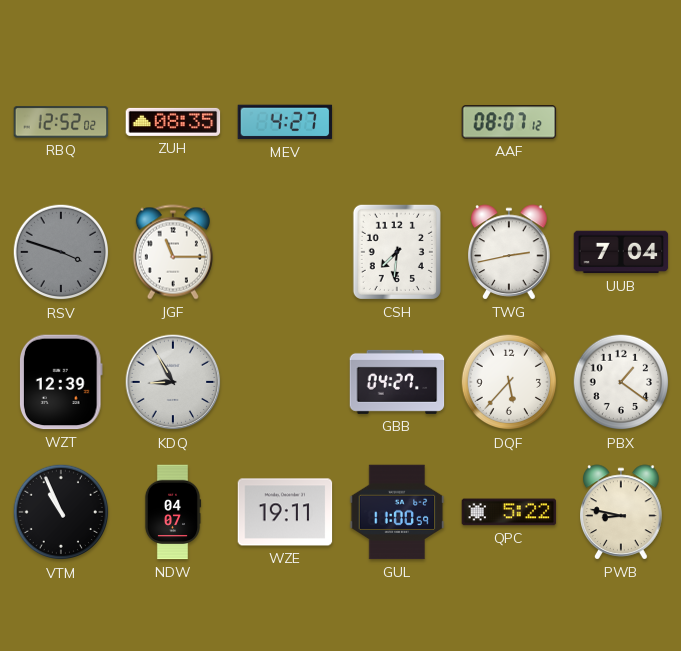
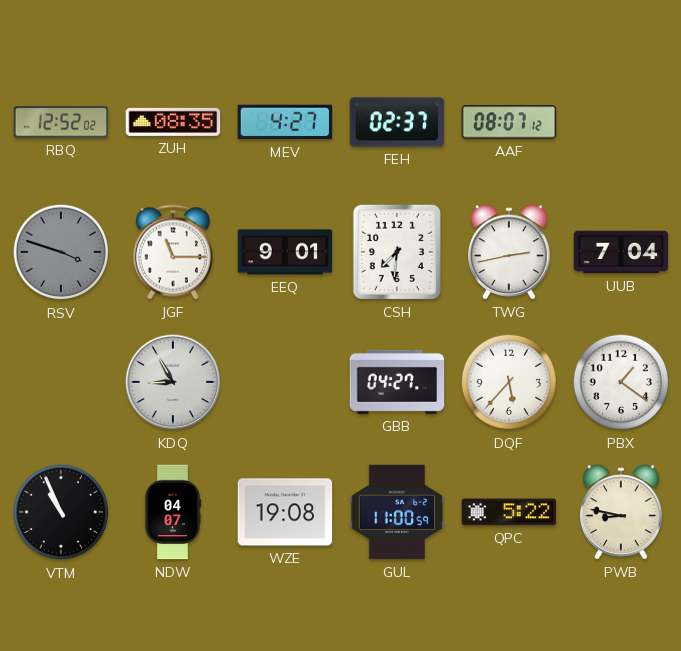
FEH: none -> 02:37 (397, 122)
EEQ: none -> 9:01 (285, 252)
WZT: 12:39 -> none (62, 382)
WZE: 19:11 -> 19:08 (285, 512)
